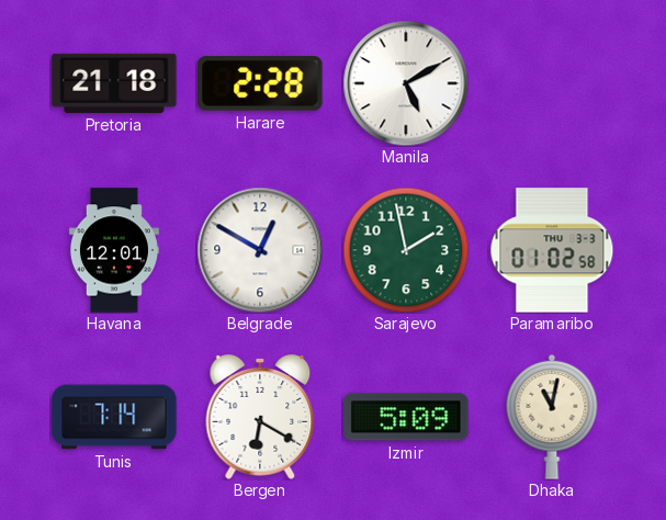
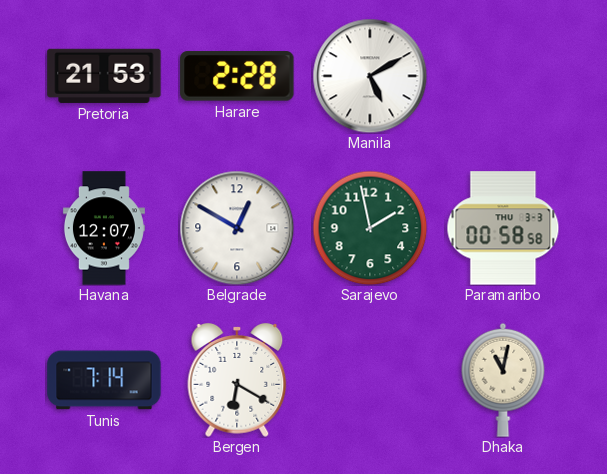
Pretoria: 21:18 -> 21:53 (104, 76)
Havana: 12:01 -> 12:07 (104, 228)
Paramaribo: 01:02 -> 00:58 (503, 228)
Izmir: 5:09 -> none (406, 417)
